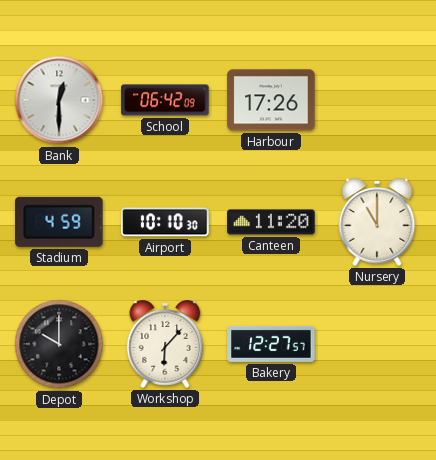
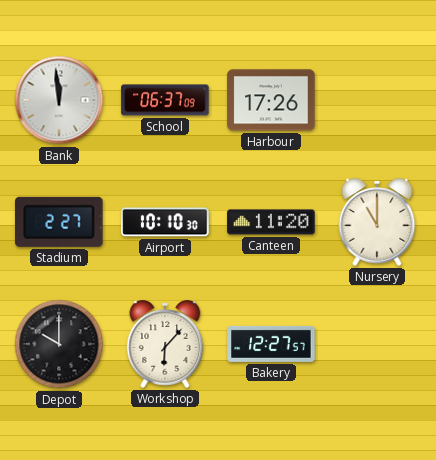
Bank: 12:30 -> 11:59 (59, 100)
School: 06:42 -> 06:37 (165, 100)
Stadium: 4:59 -> 2:27 (60, 222)
